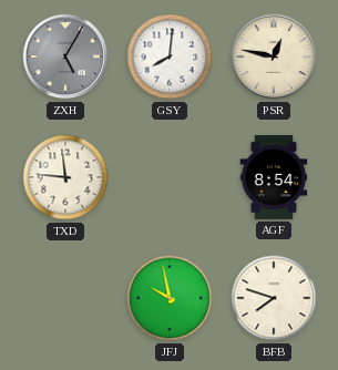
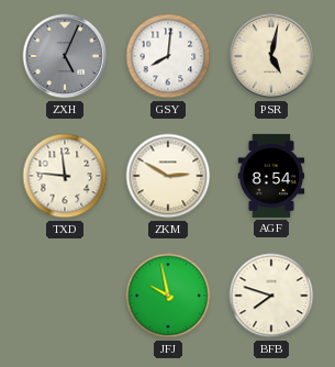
ZXH: 5:05 -> 5:04 (65, 56)
PSR: 12:47 -> 5:02 (271, 56)
ZKM: none -> 2:50 (168, 176)
